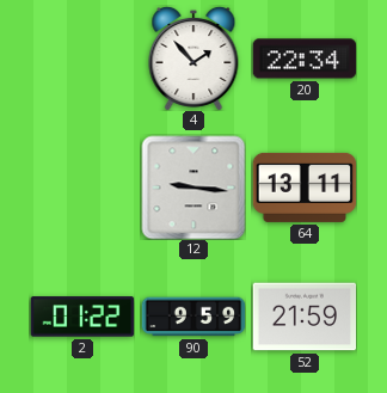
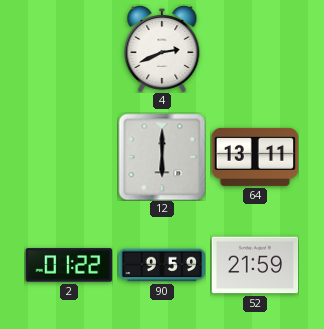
4: 1:53 -> 2:41 (162, 49)
20: 22:34 -> none (305, 59)
12: 9:16 -> 6:00 (162, 157)
